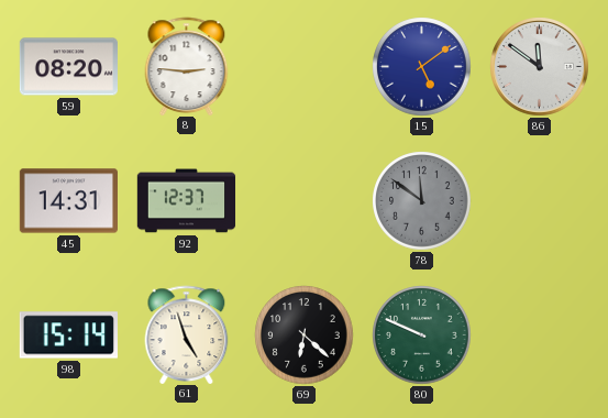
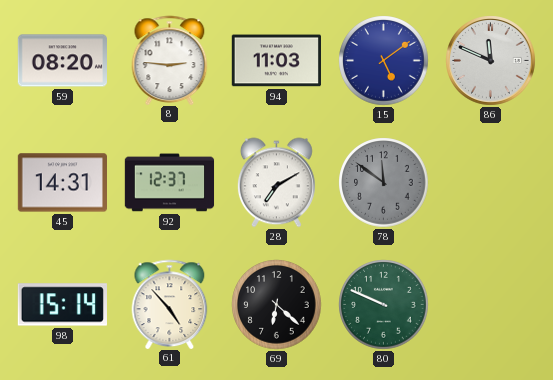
94: none -> 11:03 (276, 61)
86: 11:51 -> 11:49 (491, 61)
28: none -> 7:10 (276, 183)
61: 4:57 -> 4:53 (170, 304)
